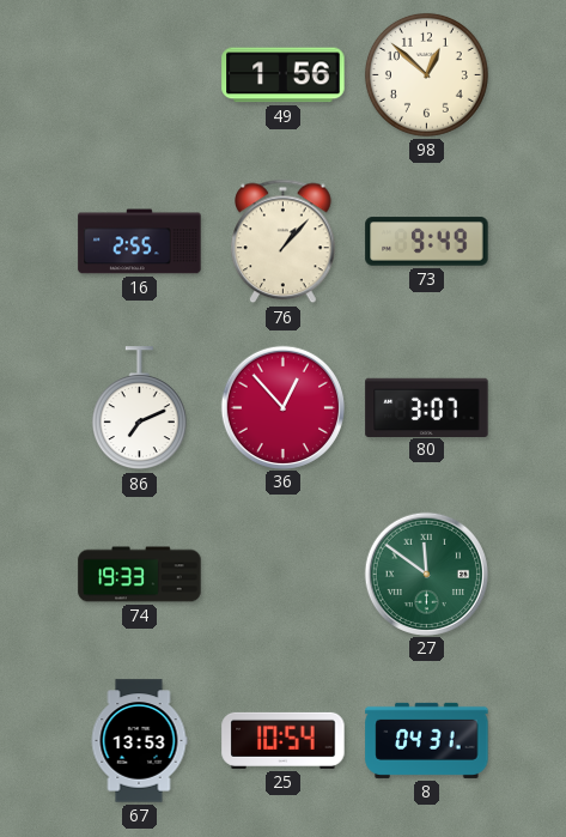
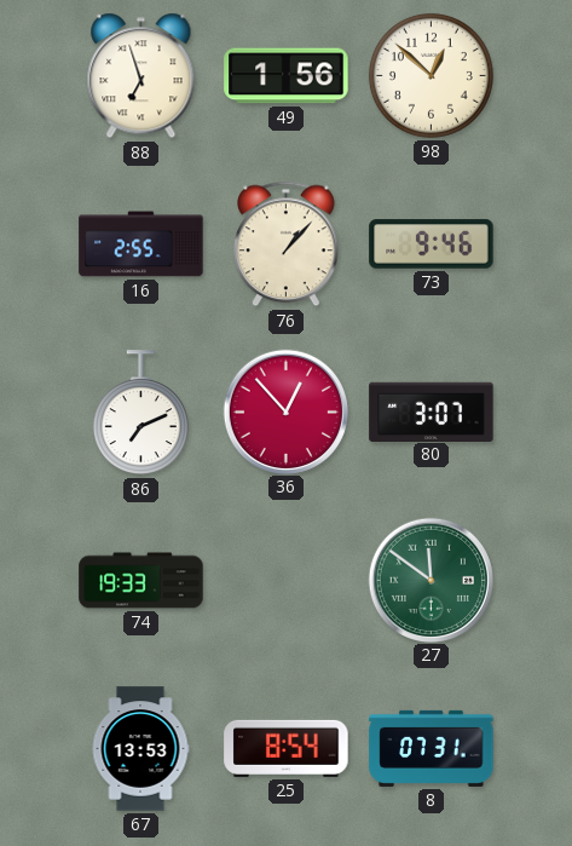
88: none -> 6:57 (141, 76)
73: 9:49 -> 9:46 (432, 244)
25: 10:54 -> 8:54 (287, 748)
8: 04:31 -> 07:31 (432, 748)
